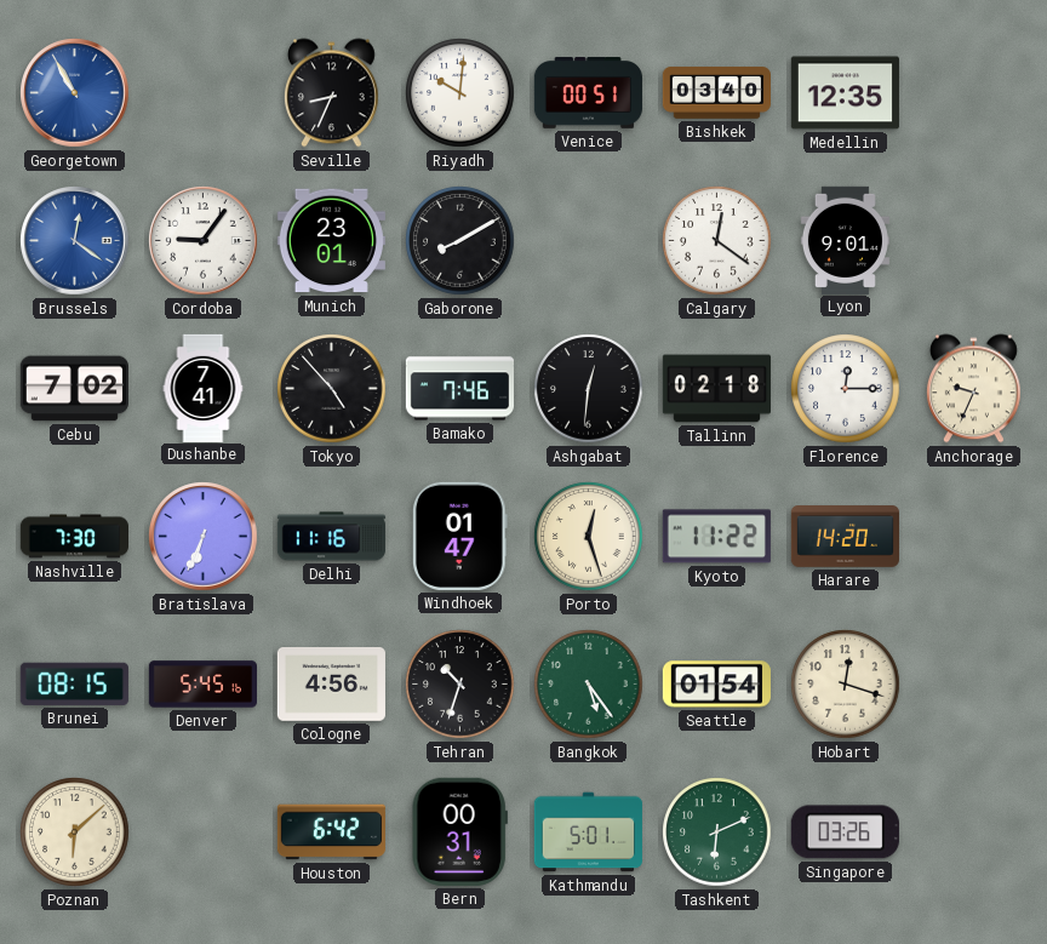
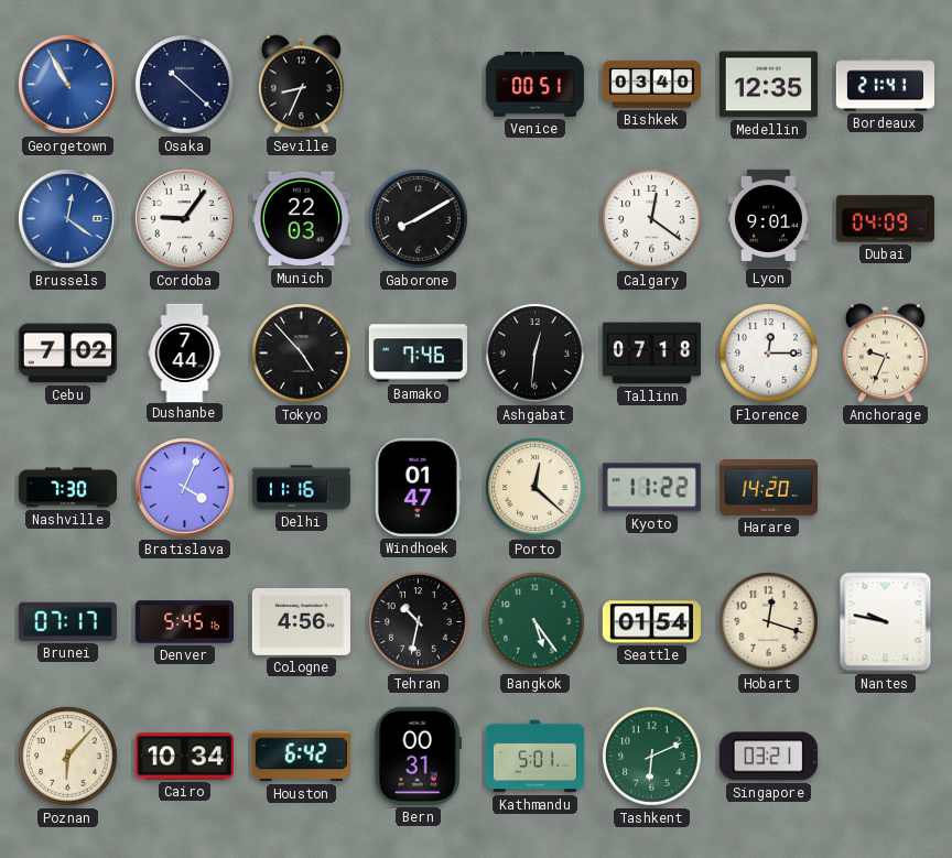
Osaka: none -> 10:22 (185, 85)
Riyadh: 10:01 -> none (460, 93)
Bordeaux: none -> 21:41 (885, 85)
Munich: 23:01 -> 22:03 (301, 219)
Dubai: none -> 04:09 (885, 219)
Dushanbe: 7:41 -> 7:44 (185, 352)
Tallinn: 02:18 -> 07:18 (651, 354)
Bratislava: 6:34 -> 4:04 (185, 488)
Porto: 12:27 -> 12:22 (535, 488)
Brunei: 08:15 -> 07:17 (67, 621)
Tehran: 10:33 -> 10:32 (419, 622)
Nantes: none -> 9:47 (886, 622)
Poznan: 6:08 -> 6:07 (68, 757)
Cairo: none -> 10:34 (184, 757)
Singapore: 03:26 -> 03:21 (768, 757)
